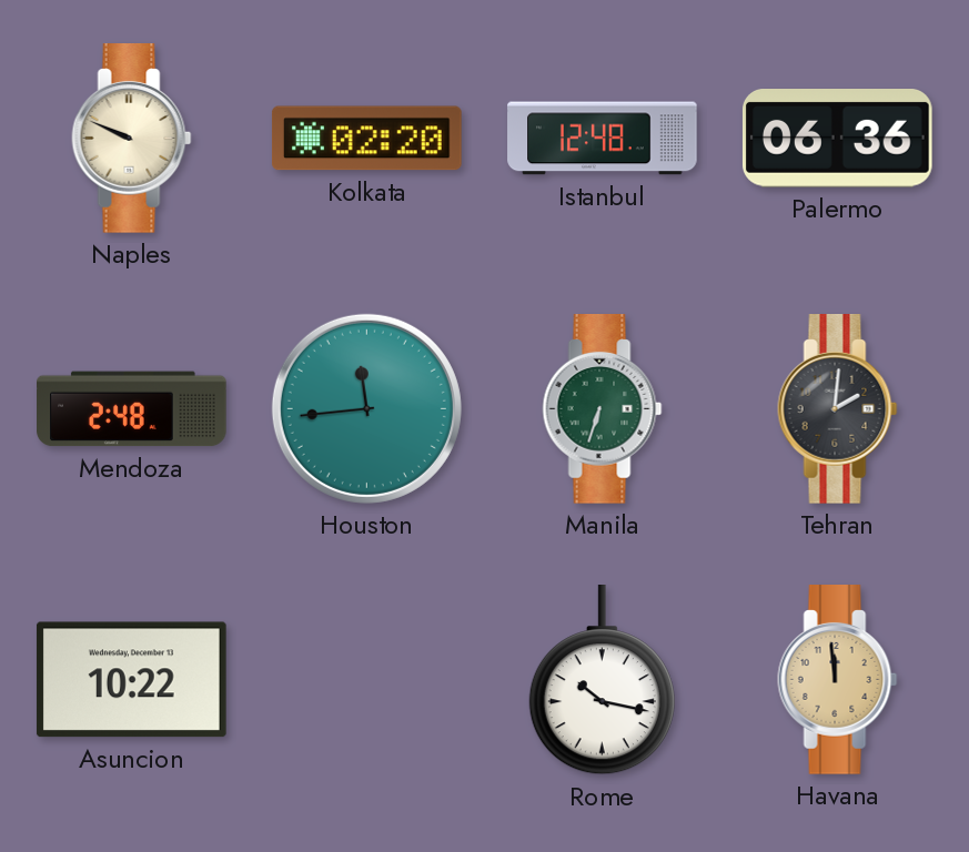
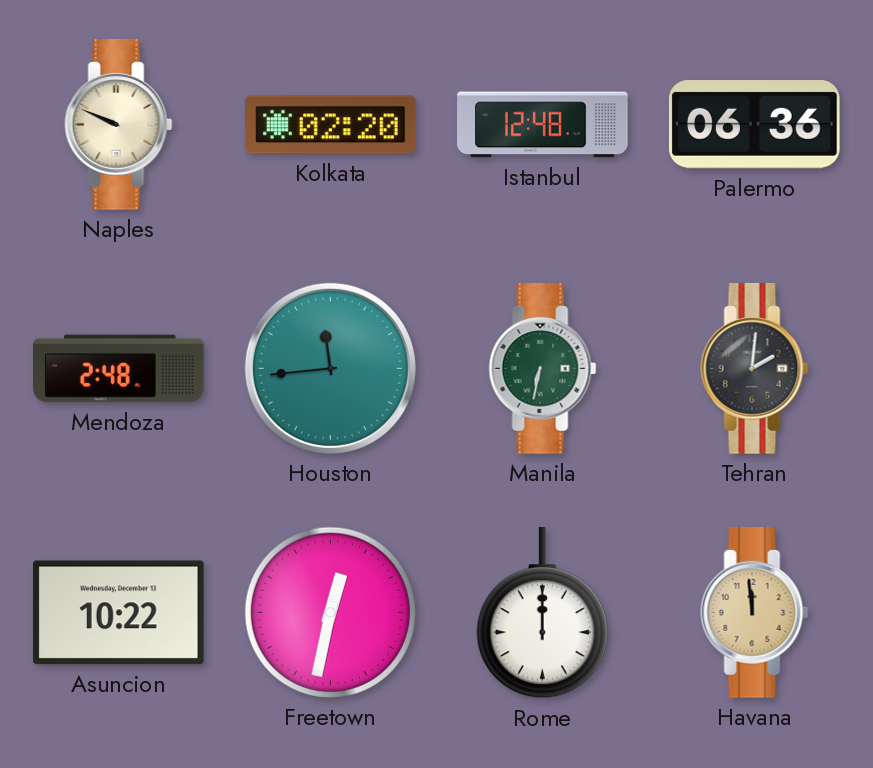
Manila: 6:33 -> 6:32 (543, 369)
Freetown: none -> 12:32 (330, 612)
Rome: 10:17 -> 12:00 (542, 614)
